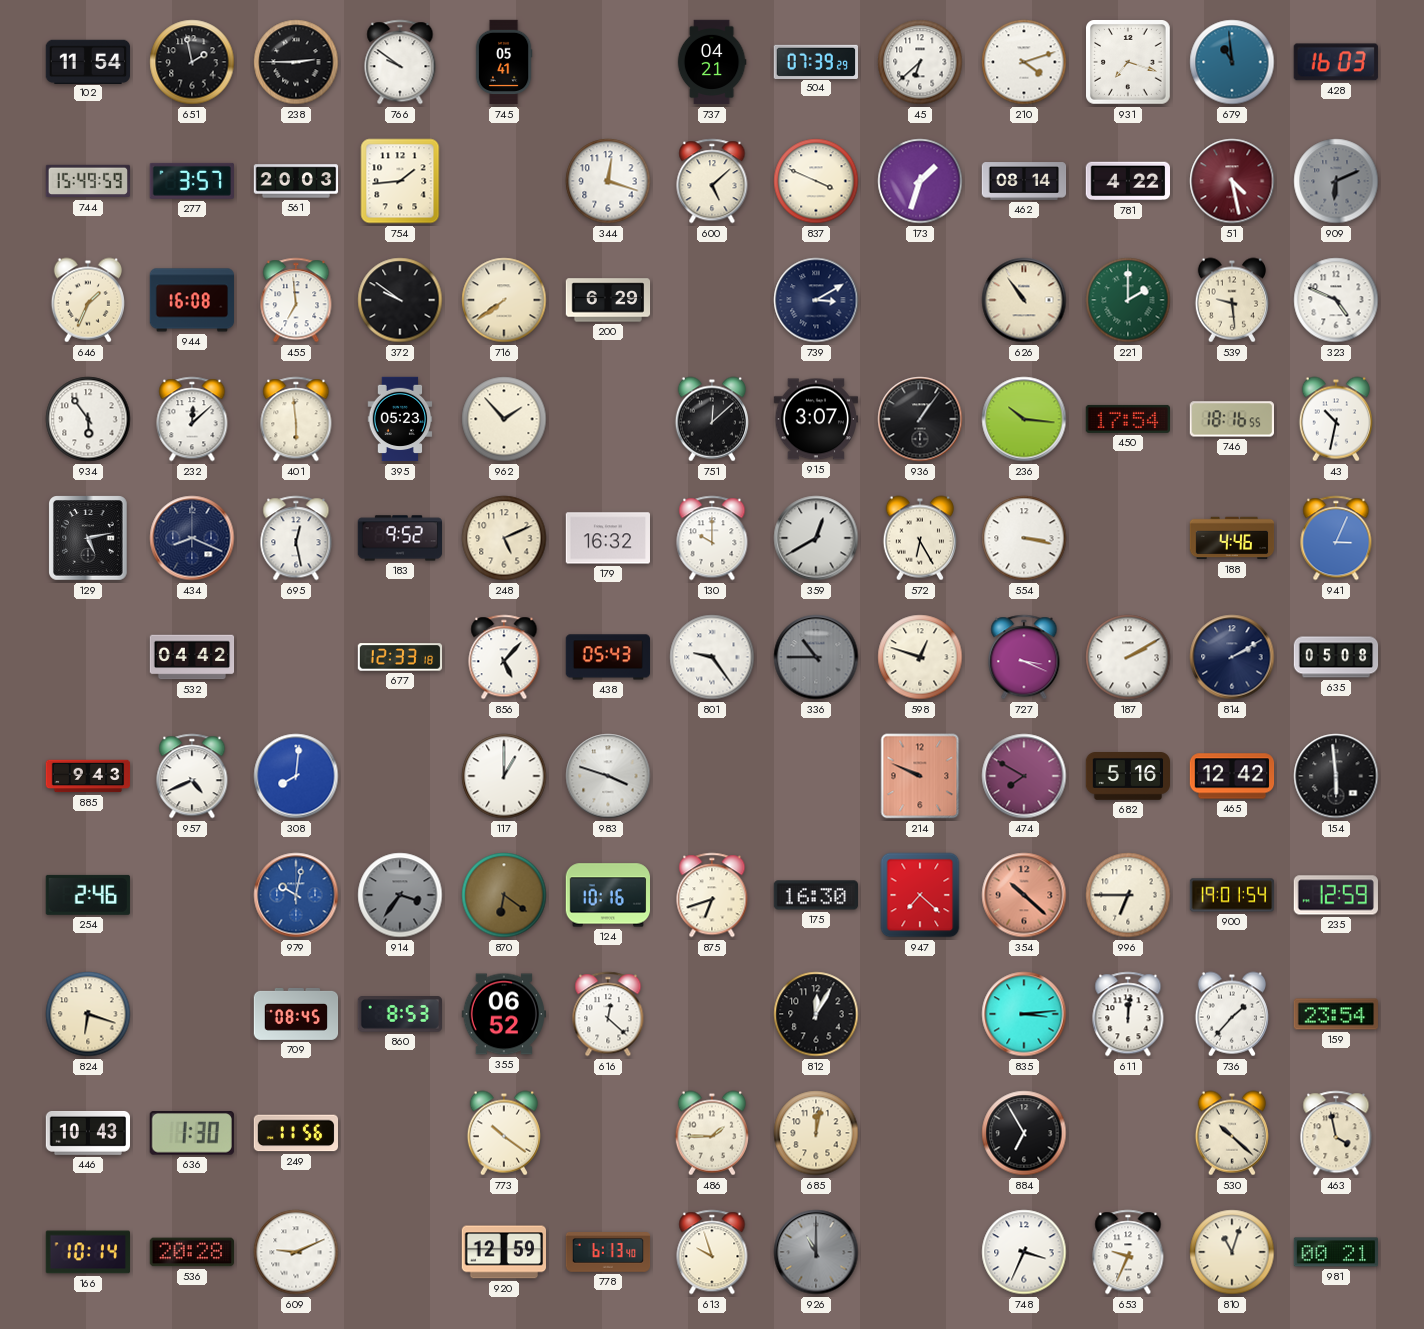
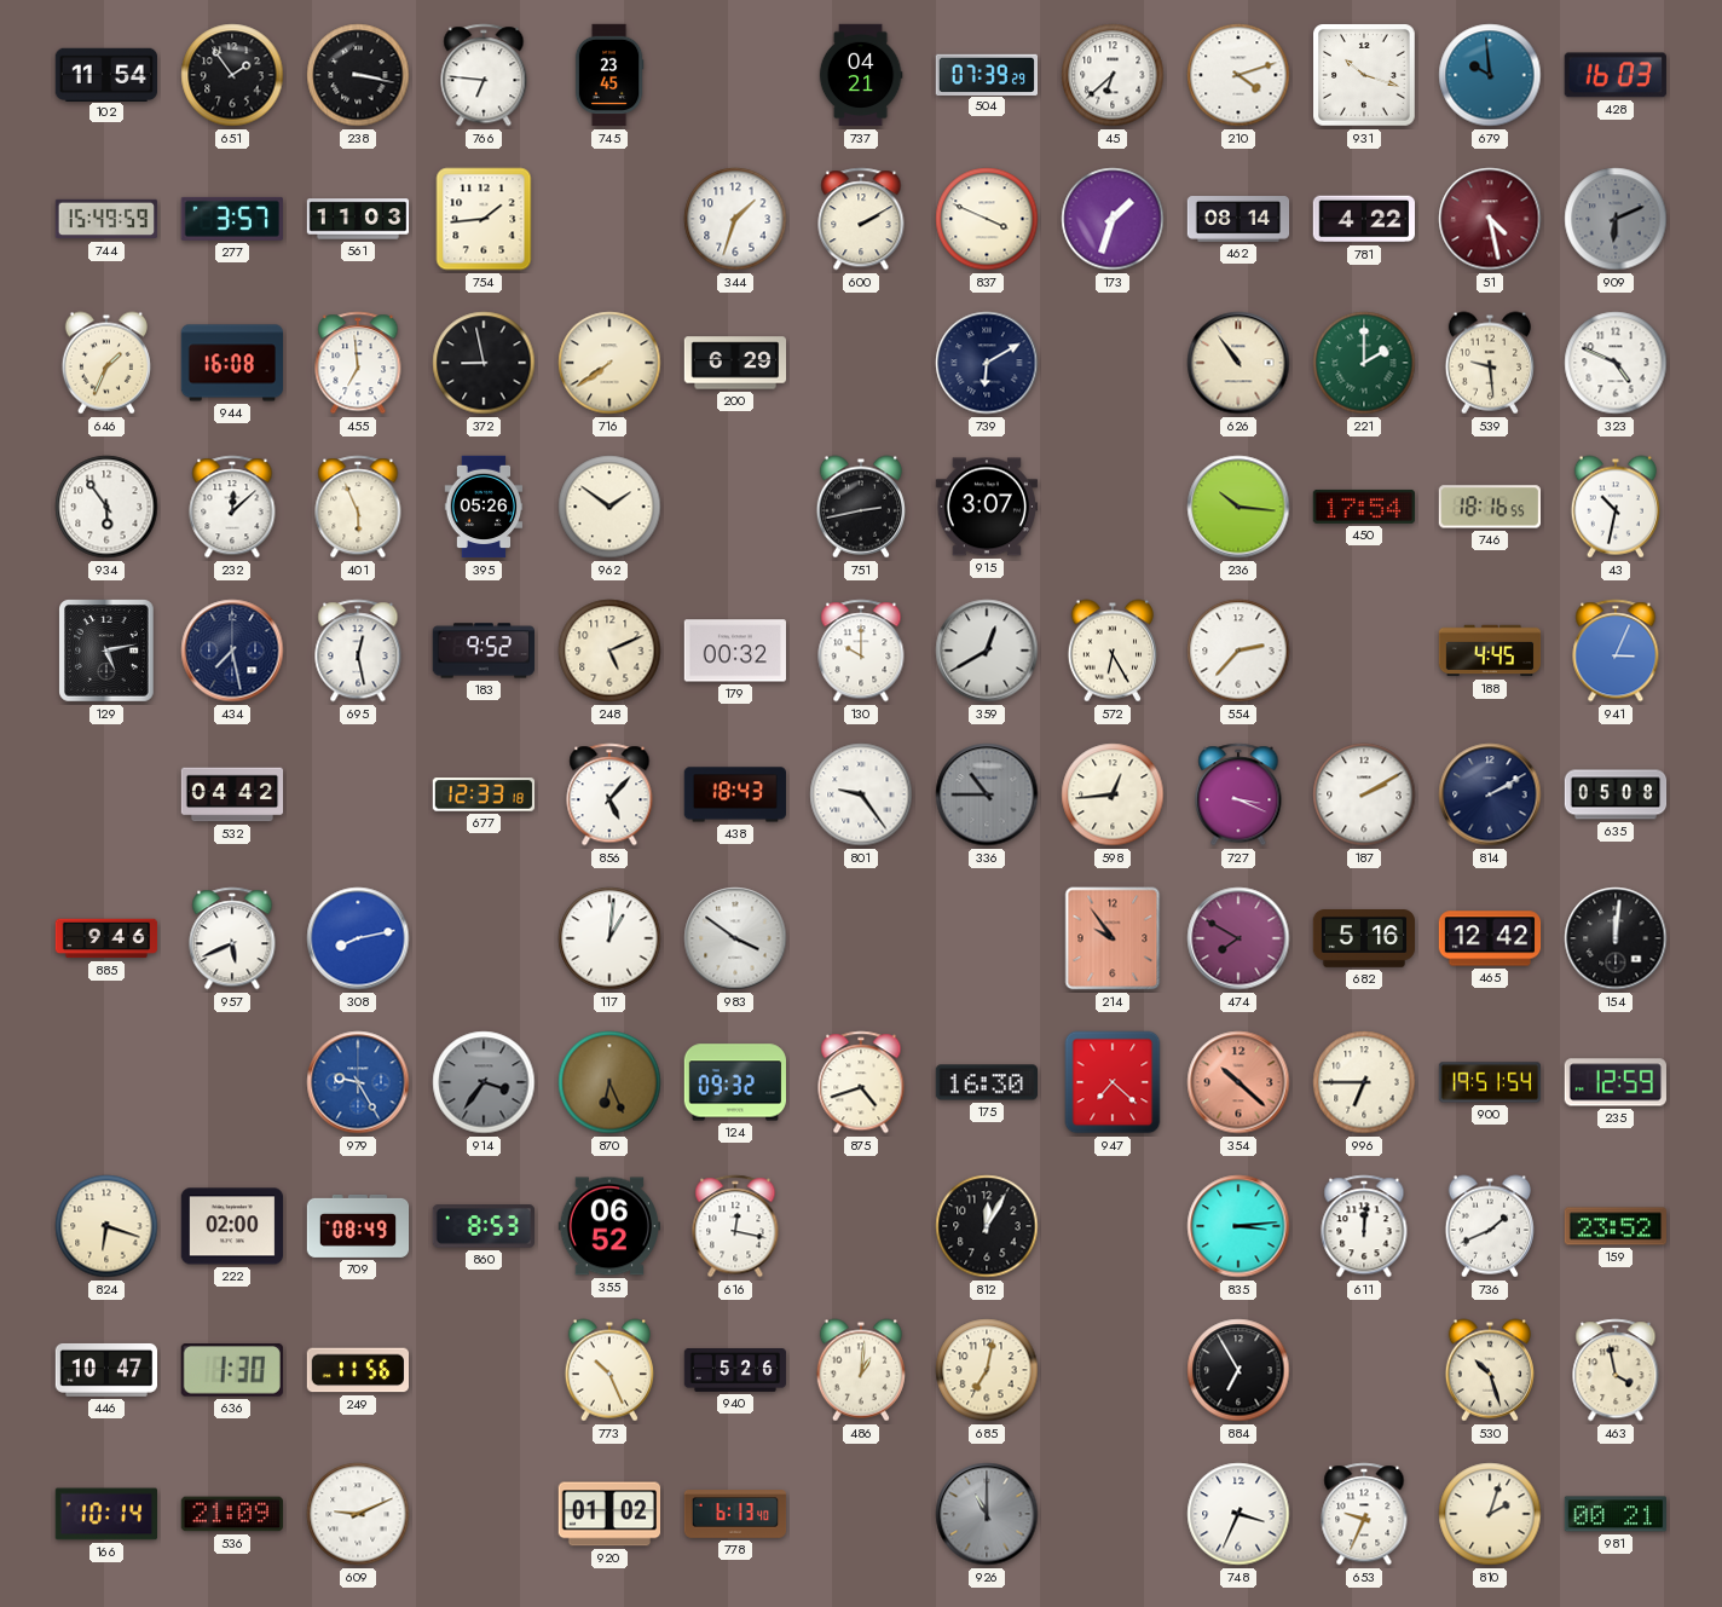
651: 1:58 -> 1:54 (232, 75)
238: 2:45 -> 3:17 (358, 75)
766: 9:51 -> 6:46 (484, 75)
745: 05:41 -> 23:45 (609, 75)
931: 7:18 -> 10:18 (1365, 76)
679: 10:59 -> 9:59 (1490, 75)
561: 20:03 -> 11:03 (358, 219)
344: 12:18 -> 1:33 (735, 219)
600: 5:08 -> 2:10 (861, 219)
372: 9:51 -> 8:58 (484, 363)
739: 3:10 -> 6:10 (987, 363)
401: 5:59 -> 5:56 (358, 507)
395: 05:23 -> 05:26 (484, 507)
962: 1:53 -> 1:51 (609, 507)
751: 12:08 -> 2:43 (860, 507)
936: 1:06 -> none (920, 419)
434: 8:19 -> 7:28 (232, 651)
179: 16:32 -> 00:32 (734, 651)
554: 3:17 -> 2:37 (1238, 651)
188: 4:46 -> 4:45 (1490, 651)
438: 05:43 -> 18:43 (734, 794)
598: 12:48 -> 12:44 (1113, 794)
885: 9:43 -> 9:46 (106, 938)
957: 4:41 -> 5:41 (232, 938)
308: 8:01 -> 8:13 (358, 938)
117: 1:00 -> 1:01 (609, 938)
983: 3:48 -> 3:51 (735, 938)
214: 9:49 -> 9:54 (1113, 938)
154: 5:59 -> 12:01 (1616, 938)
254: 2:46 -> none (88, 895)
979: 10:02 -> 9:25 (358, 1082)
870: 6:21 -> 6:26 (609, 1082)
124: 10:16 -> 09:32 (734, 1082)
875: 6:42 -> 4:42 (861, 1082)
900: 19:01 -> 19:51 (1490, 1082)
222: none -> 02:00 (231, 1226)
709: 08:45 -> 08:49 (358, 1226)
616: 12:22 -> 12:17 (735, 1226)
736: 1:37 -> 1:41 (1489, 1226)
159: 23:54 -> 23:52 (1616, 1226)
446: 10:43 -> 10:47 (106, 1370)
773: 10:21 -> 10:26 (608, 1370)
940: none -> 5:26 (735, 1371)
486: 1:45 -> 1:01 (860, 1370)
685: 12:02 -> 7:02 (987, 1370)
530: 10:22 -> 10:27 (1489, 1370)
536: 20:28 -> 21:09 (231, 1514)
920: 12:59 -> 01:02 (608, 1514)
613: 9:57 -> none (712, 1252)
810: 11:03 -> 2:03 (1490, 1514)
